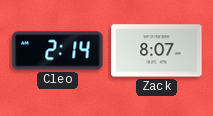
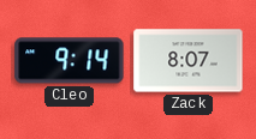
Cleo: 2:14 -> 9:14 (70, 61)
